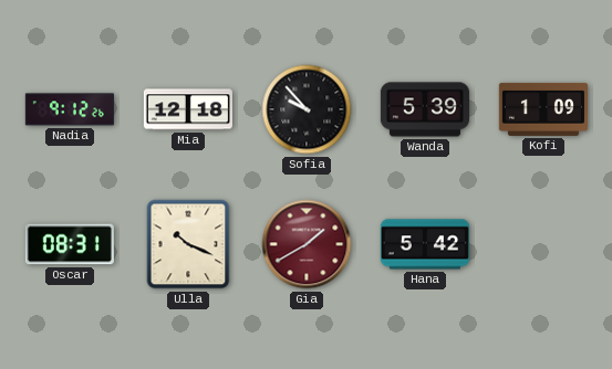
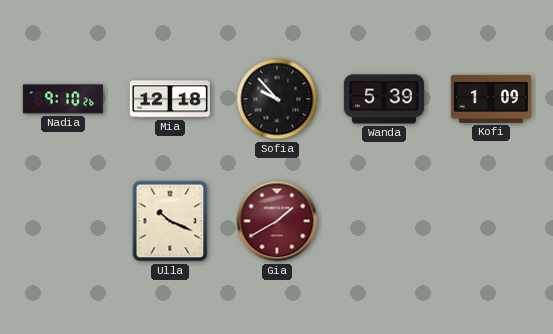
Nadia: 9:12 -> 9:10 (63, 99)
Oscar: 08:31 -> none (70, 244)
Hana: 5:42 -> none (425, 244)
